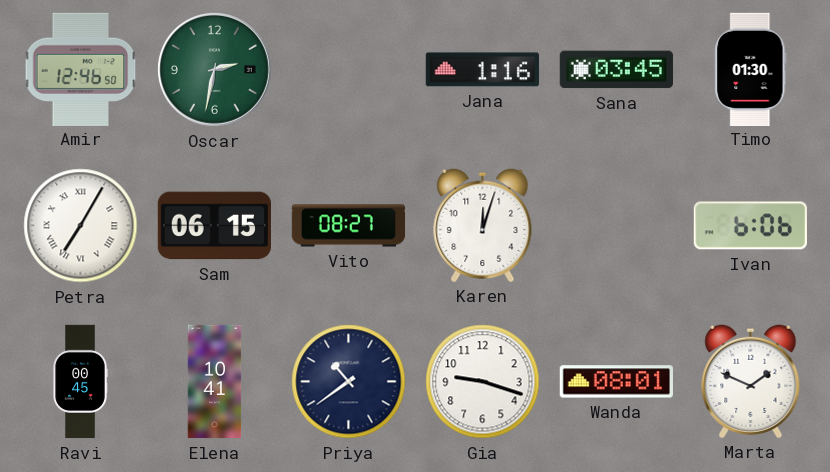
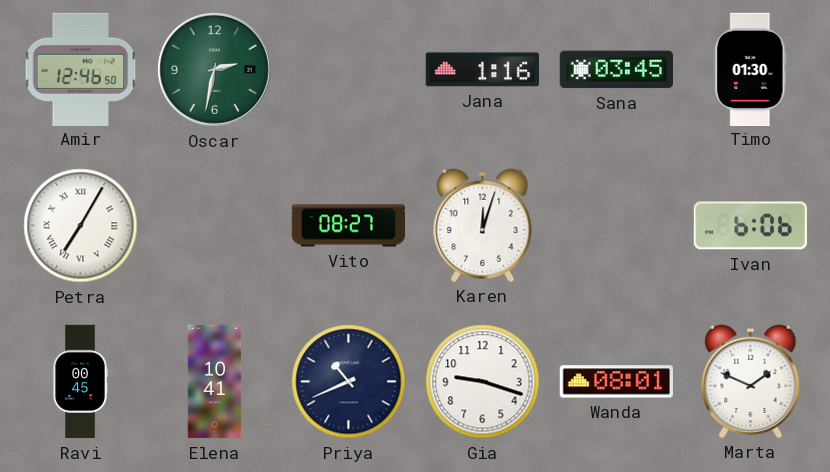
Sam: 06:15 -> none (214, 226)
Priya: 10:39 -> 10:41 (349, 382)
